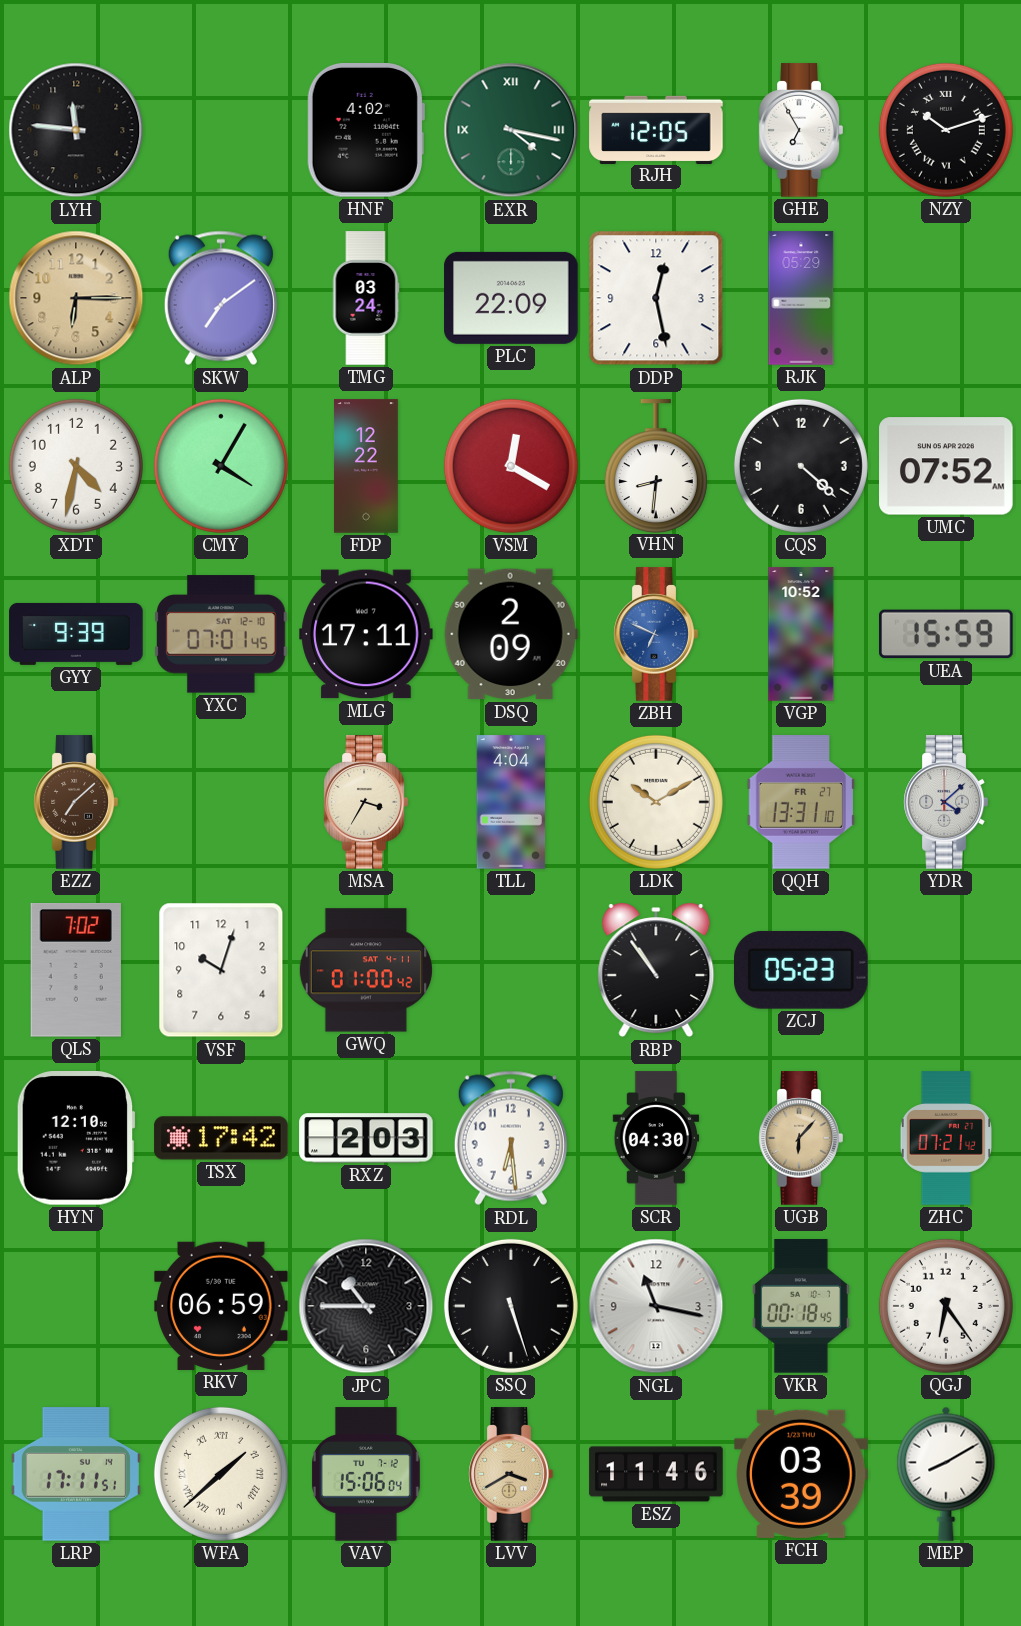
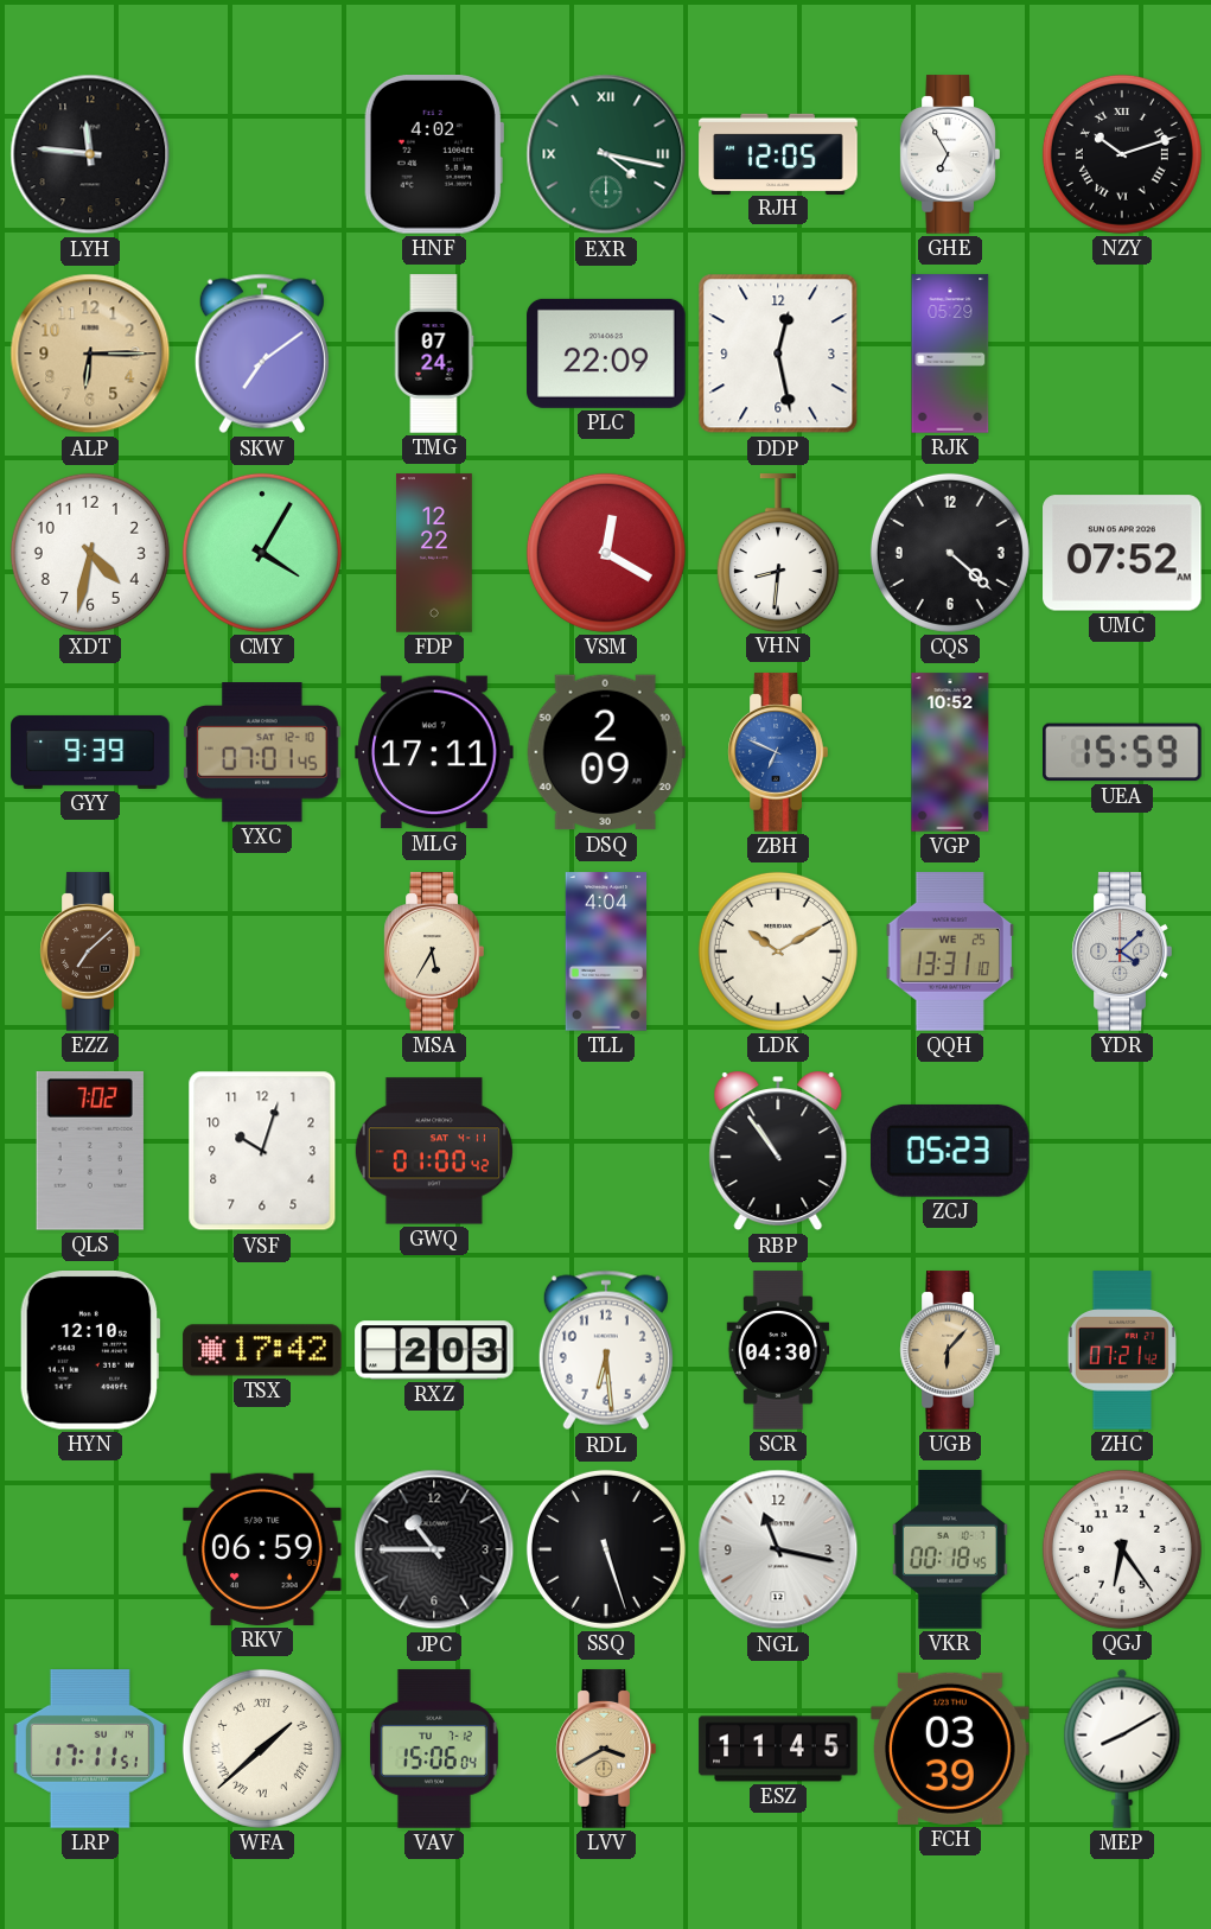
TMG: 03:24 -> 07:24 (434, 354)
MSA: 3:35 -> 5:35 (434, 951)
QQH date: FR 27 -> WE 25 (950, 951)
ESZ: 11:46 -> 11:45 (778, 1749)
